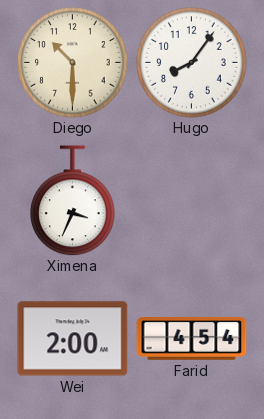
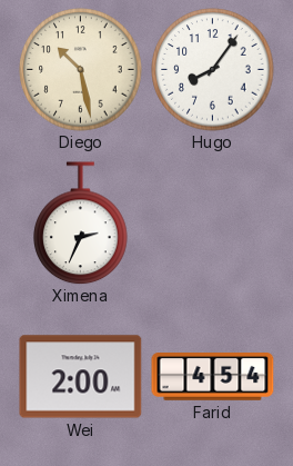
Diego: 10:30 -> 10:28 (81, 70)
Ximena: 3:34 -> 2:34 (81, 224)
